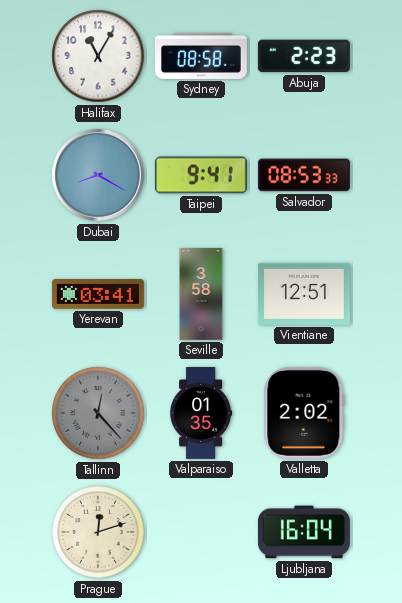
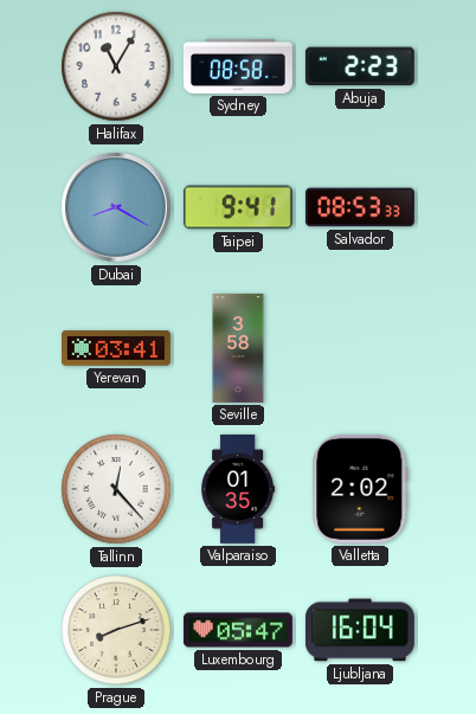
Vientiane: 12:51 -> none (304, 294)
Tallinn dial: grey -> white (116, 489)
Prague: 12:12 -> 8:12 (116, 630)
Luxembourg: none -> 05:47 (238, 630)
